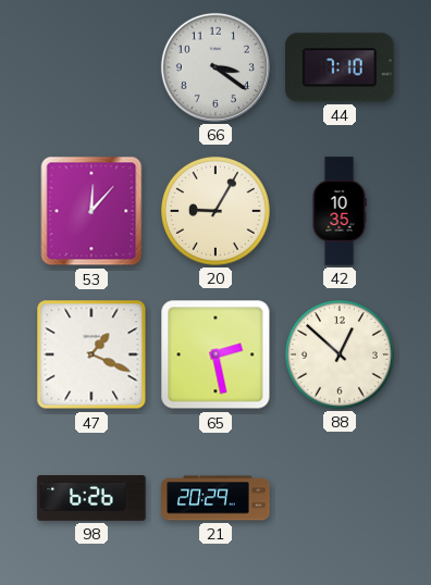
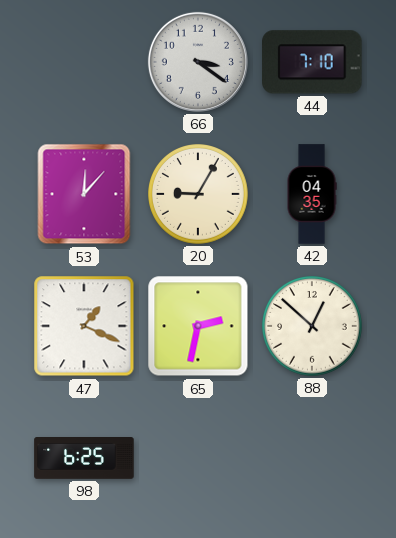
42: 10:35 -> 04:35 (312, 194)
65: 2:28 -> 2:32 (198, 326)
98: 6:26 -> 6:25 (84, 459)
21: 20:29 -> none (215, 498)
